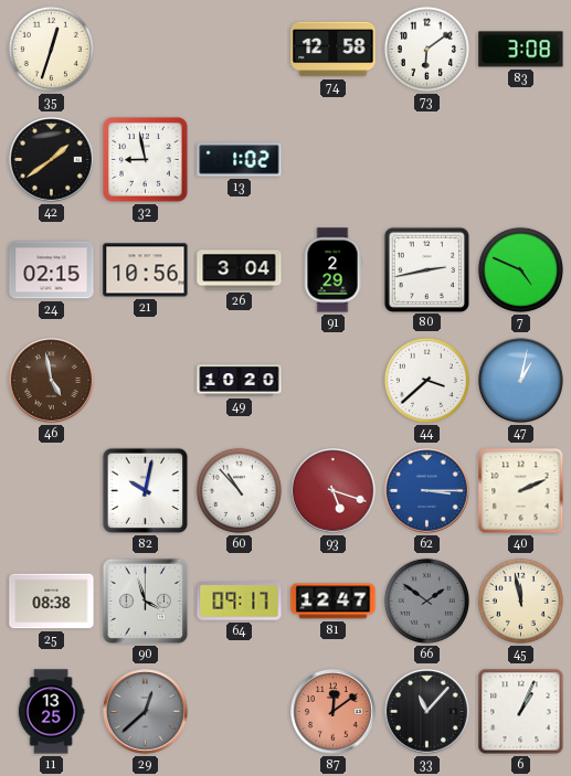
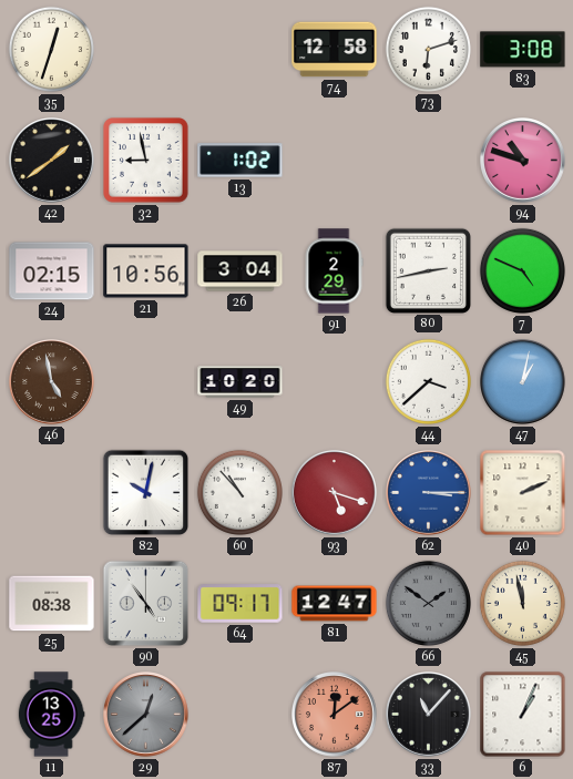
73: 6:09 -> 6:12 (428, 49)
94: none -> 10:48 (523, 161)
90: 3:57 -> 4:54 (146, 604)
